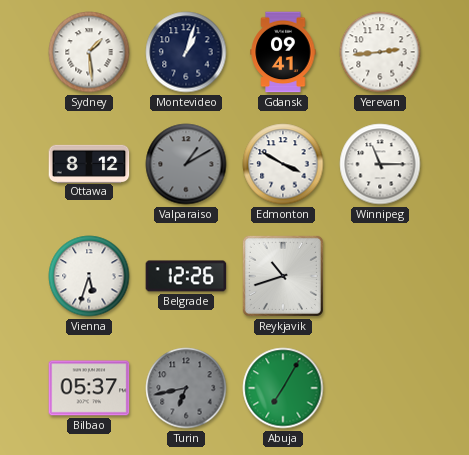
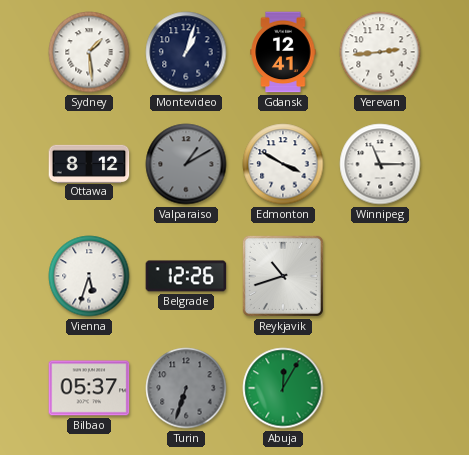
Gdansk: 09:41 -> 12:41 (283, 52)
Turin: 6:43 -> 6:33 (186, 388)
Abuja: 7:05 -> 12:05 (283, 388)
